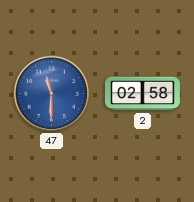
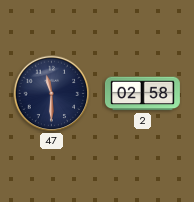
47 dial: blue -> navy (52, 94)
